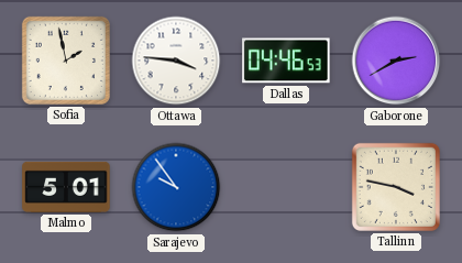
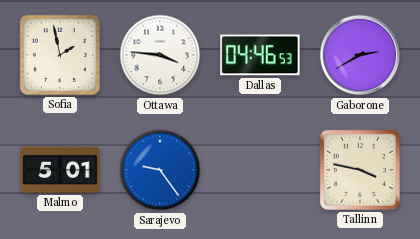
Sarajevo: 9:54 -> 9:24 (160, 170)
